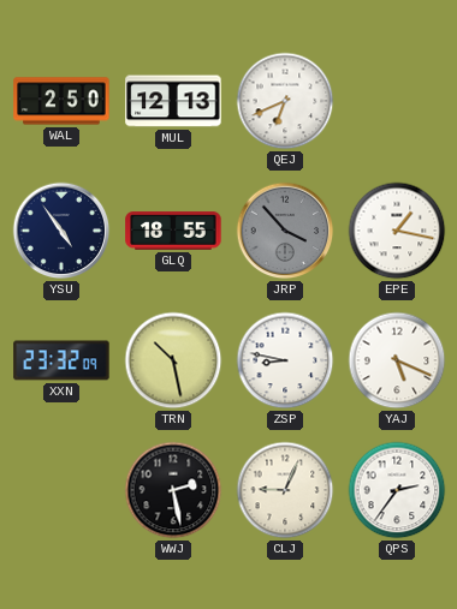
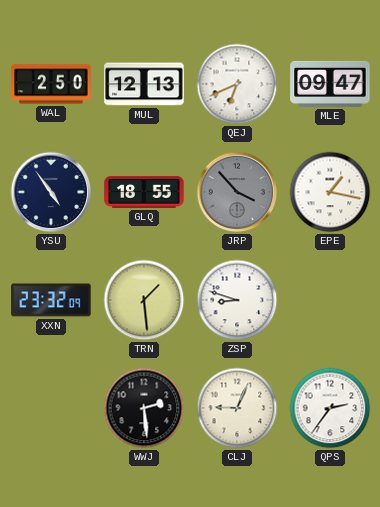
MLE: none -> 09:47 (330, 84)
TRN: 10:28 -> 1:29 (144, 300)
ZSP: 8:47 -> 8:48 (237, 300)
YAJ: 5:19 -> none (397, 360)
WWJ: 2:28 -> 2:29 (144, 408)
